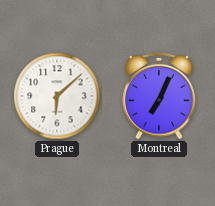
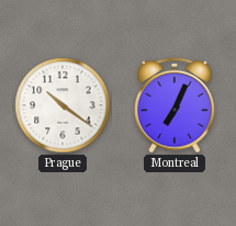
Prague: 6:08 -> 10:21 (63, 105)
